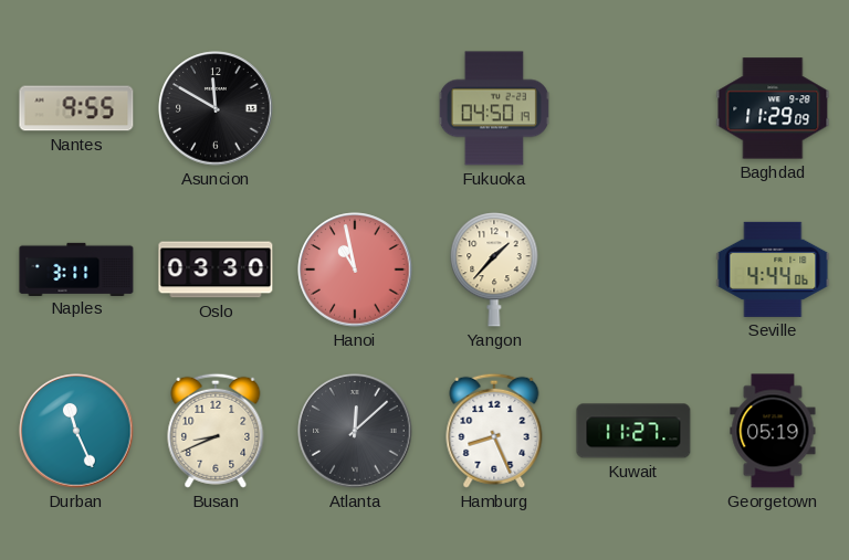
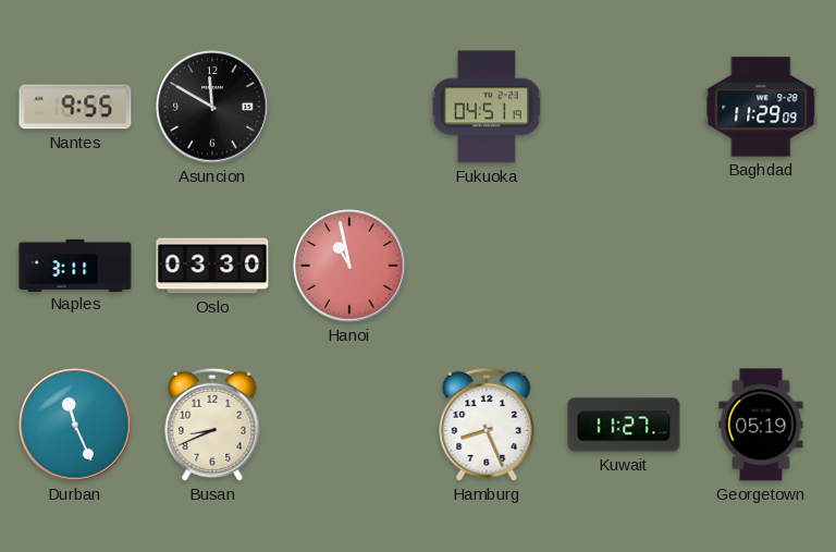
Fukuoka: 04:50 -> 04:51 (487, 107)
Yangon: 1:37 -> none (494, 270)
Seville: 4:44 -> none (773, 270)
Atlanta: 12:08 -> none (355, 431)
